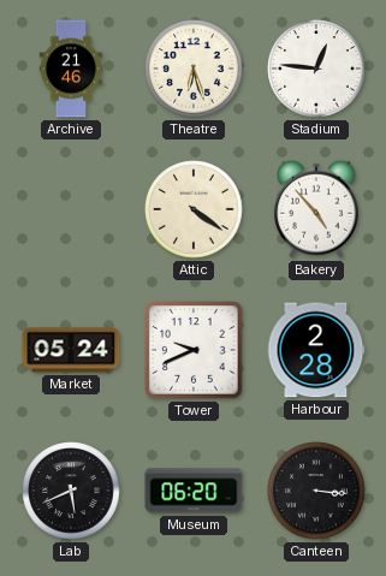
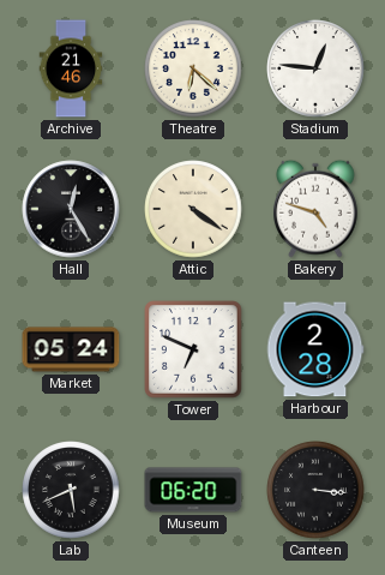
Theatre: 6:27 -> 6:22 (193, 68)
Hall: none -> 12:25 (71, 209)
Bakery: 4:53 -> 4:48 (317, 209)
Tower: 9:41 -> 6:49 (193, 349)
